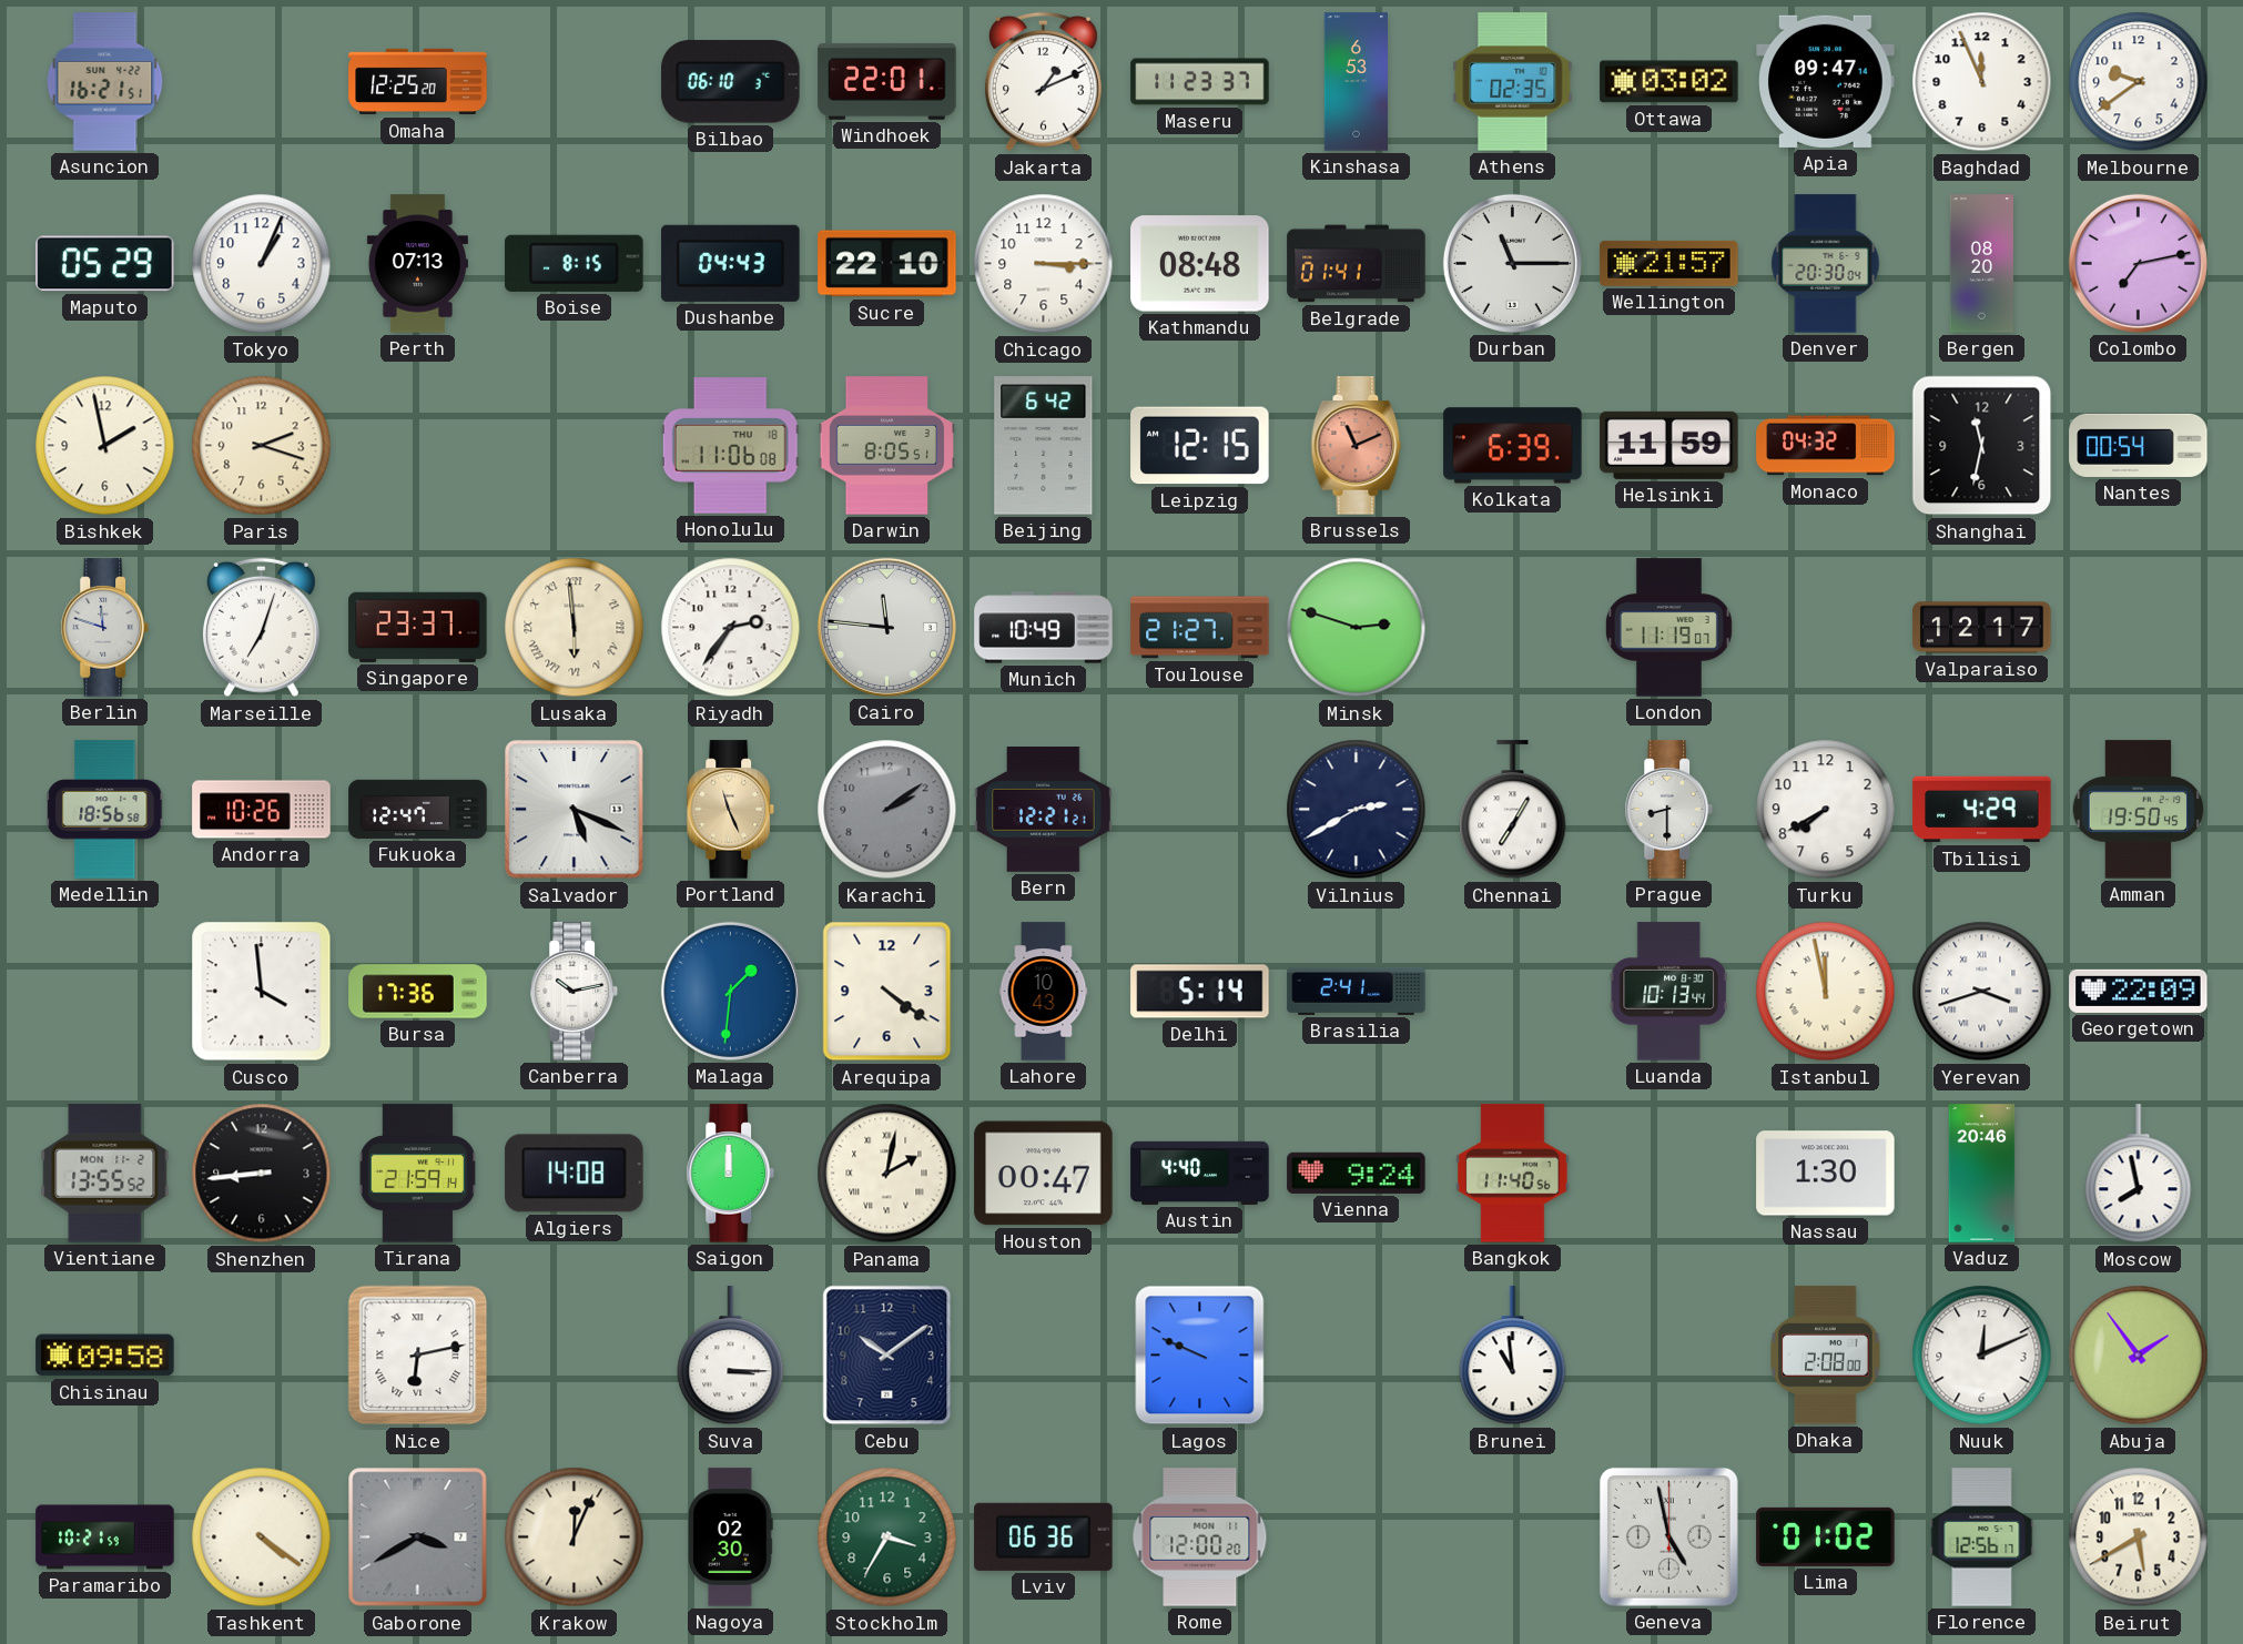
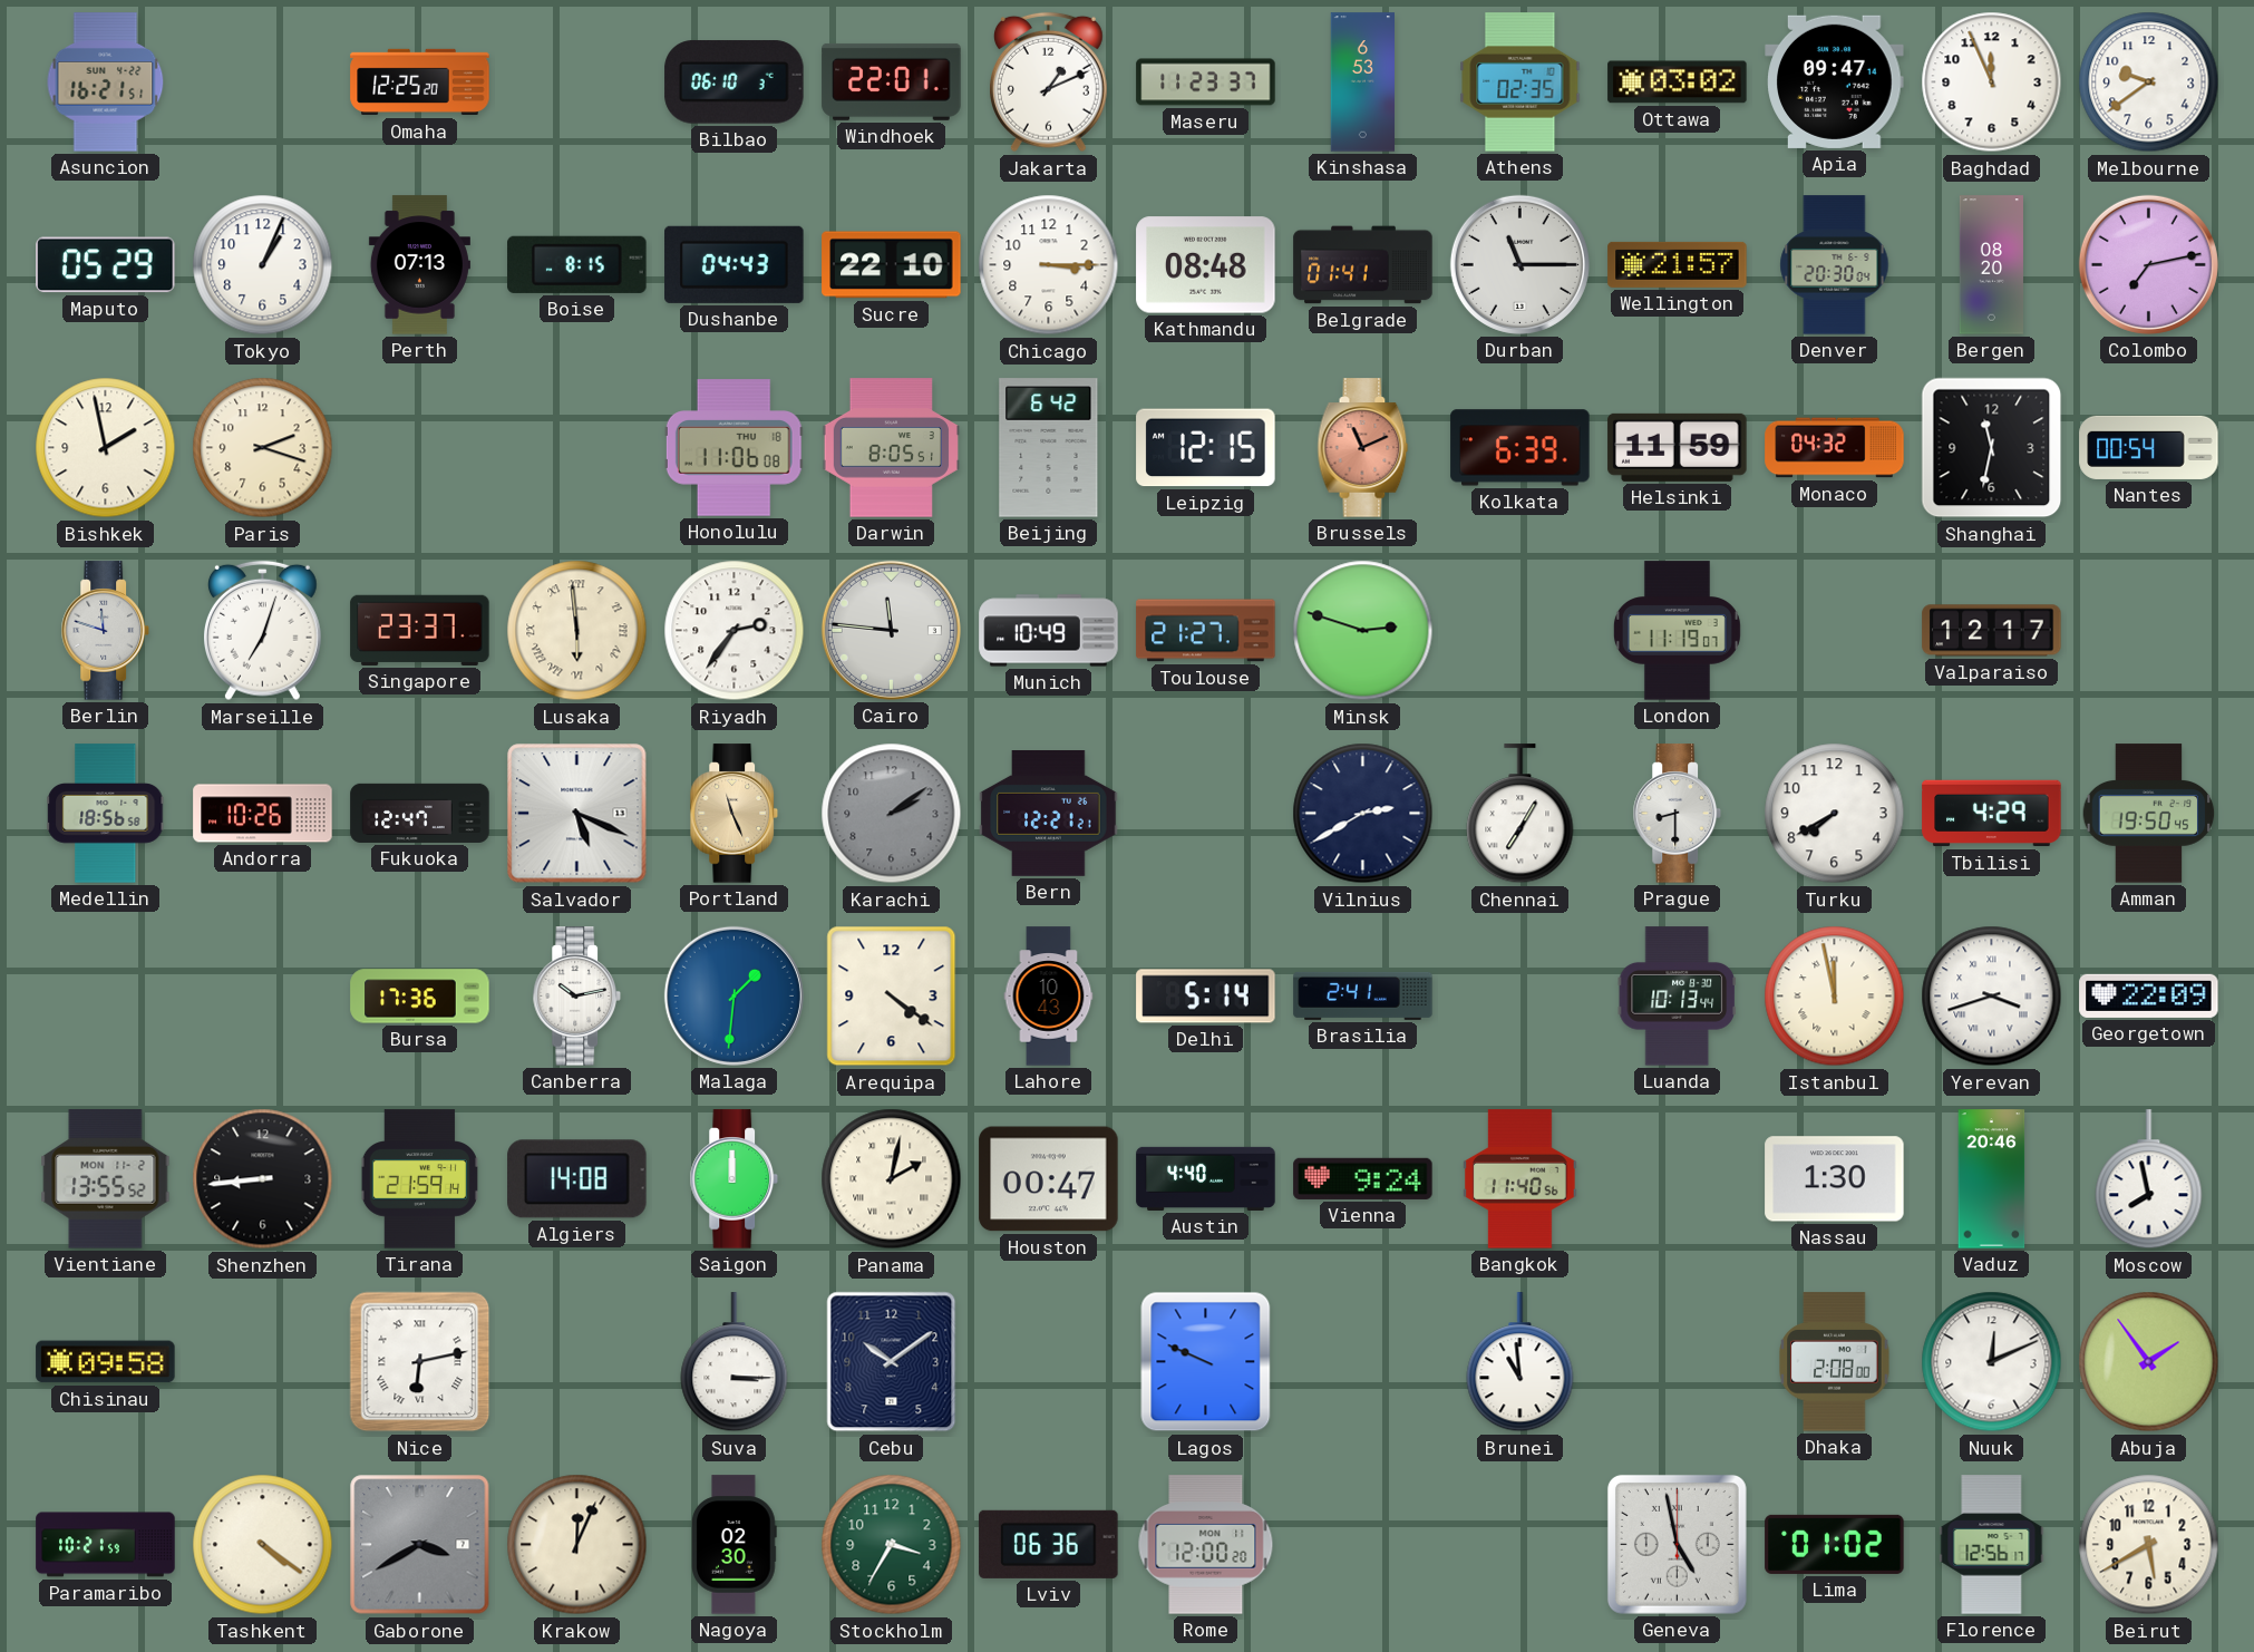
Cusco: 3:59 -> none (262, 992)
